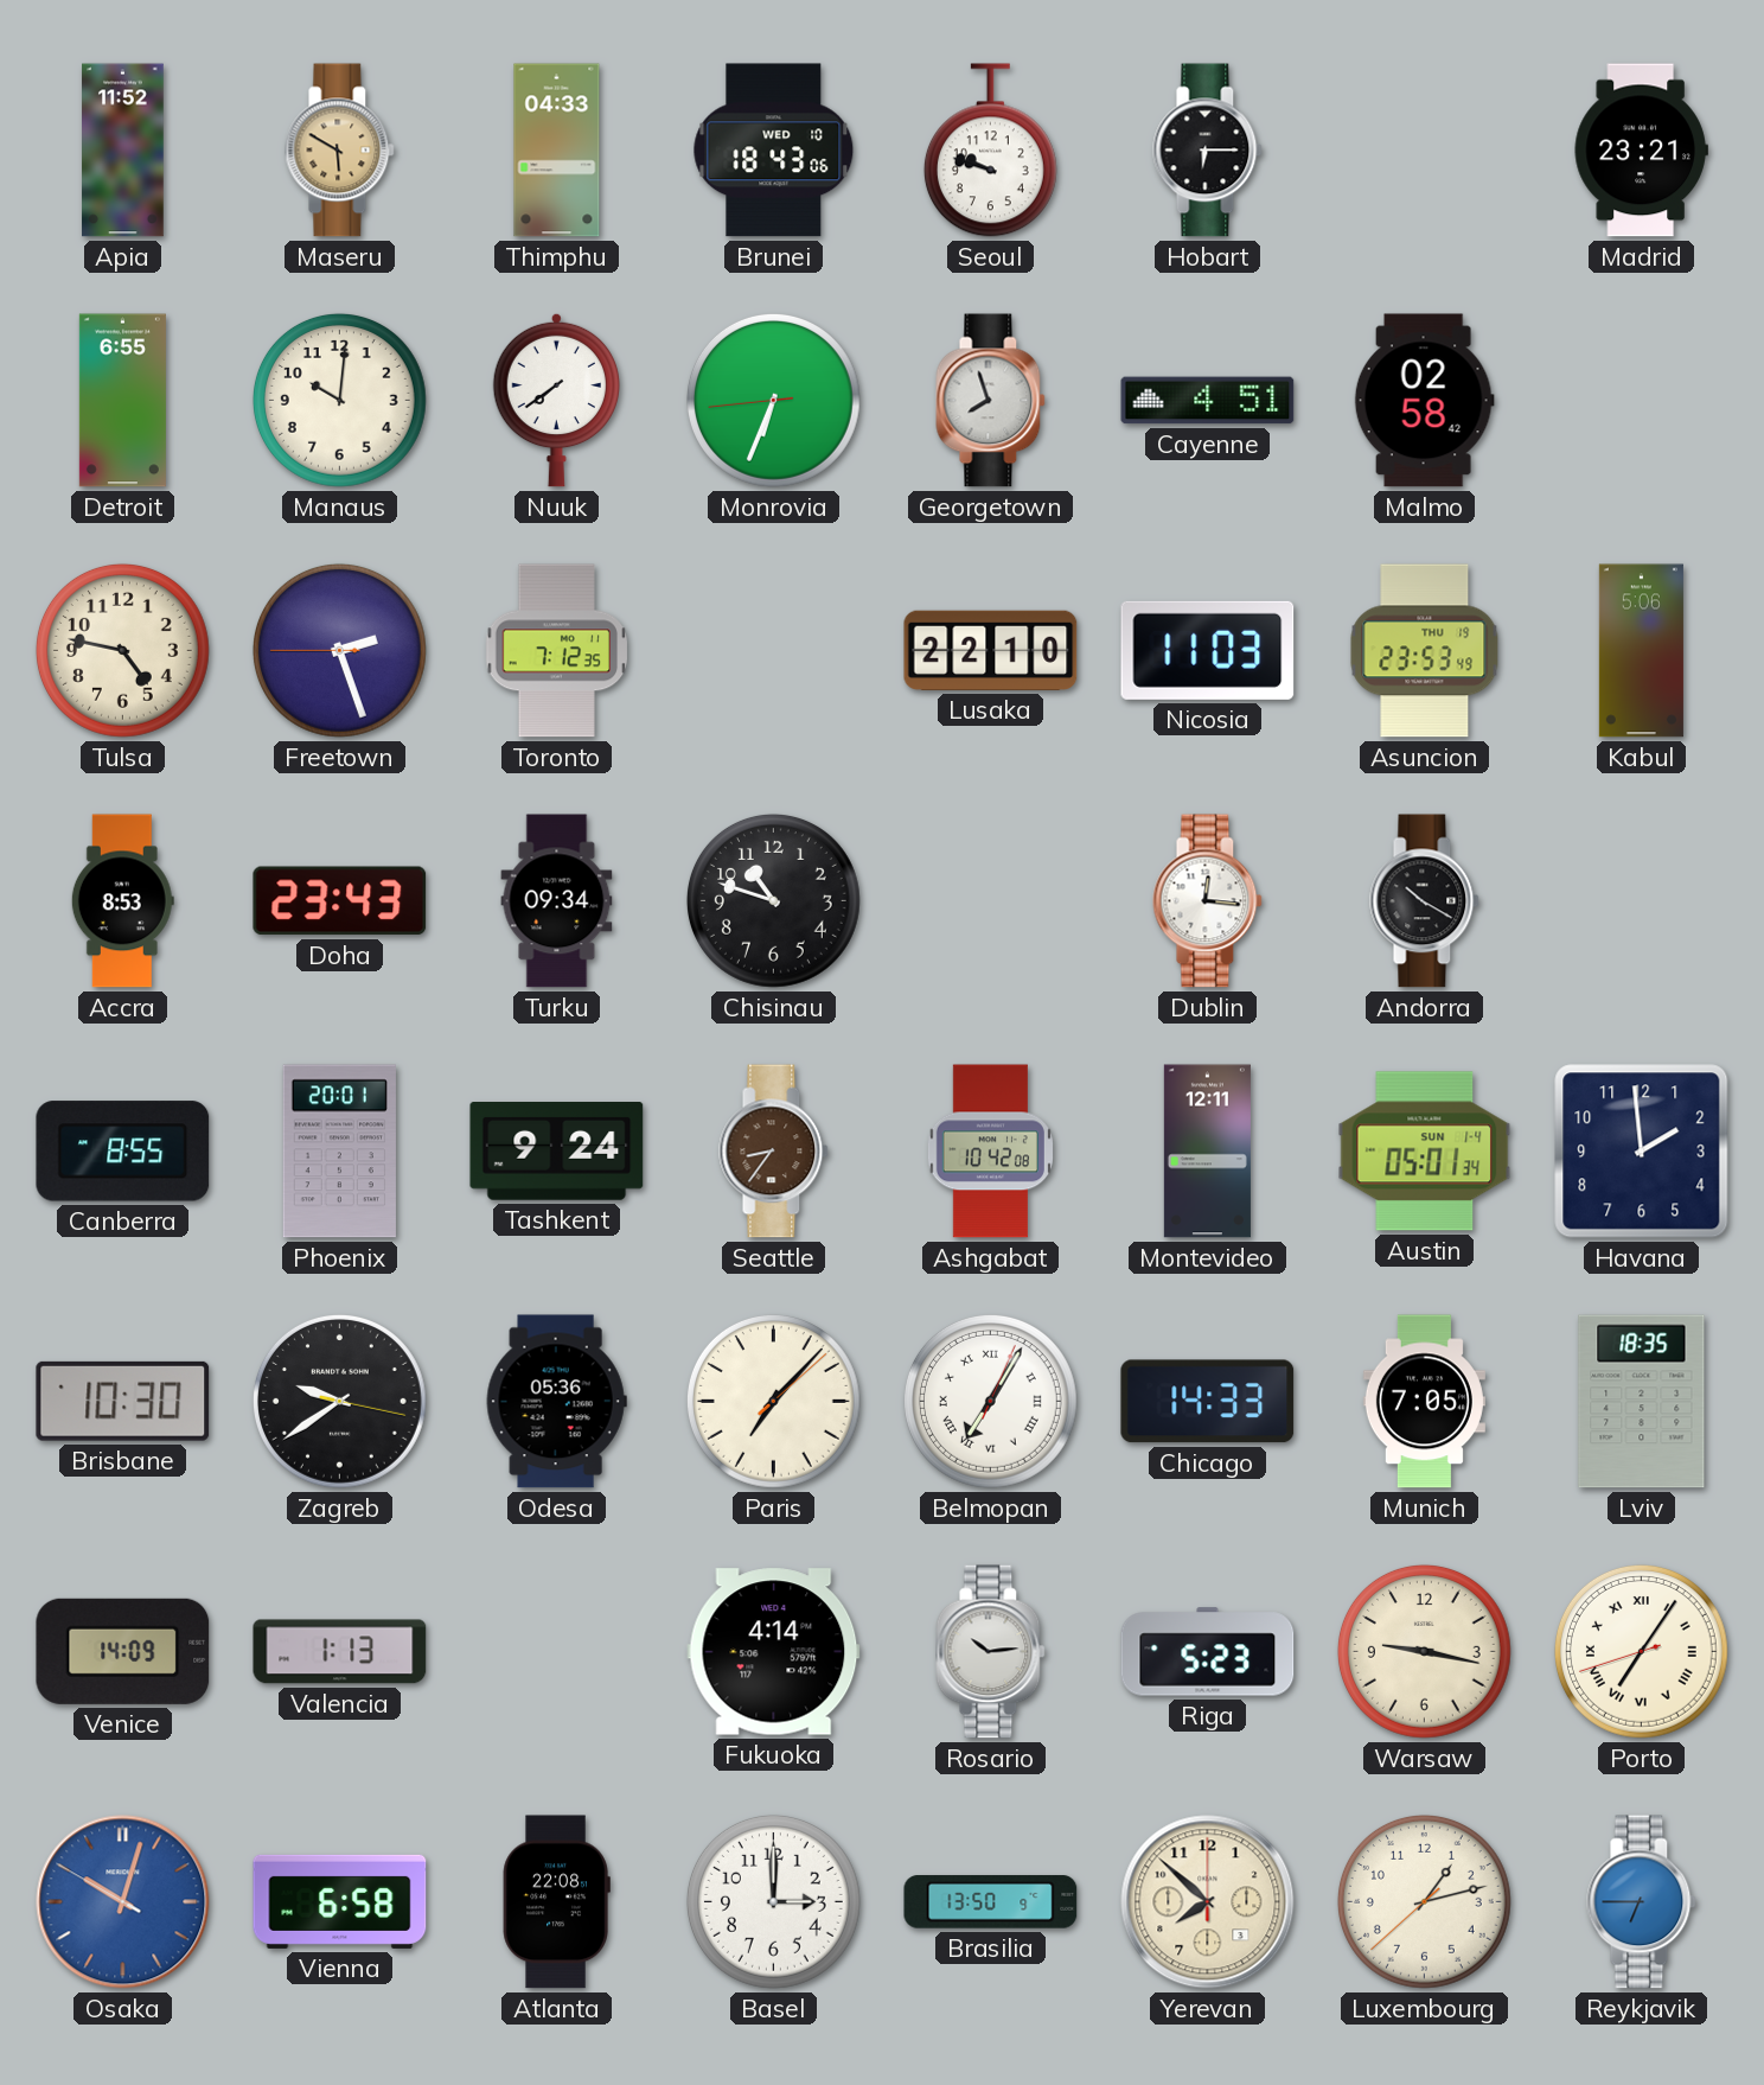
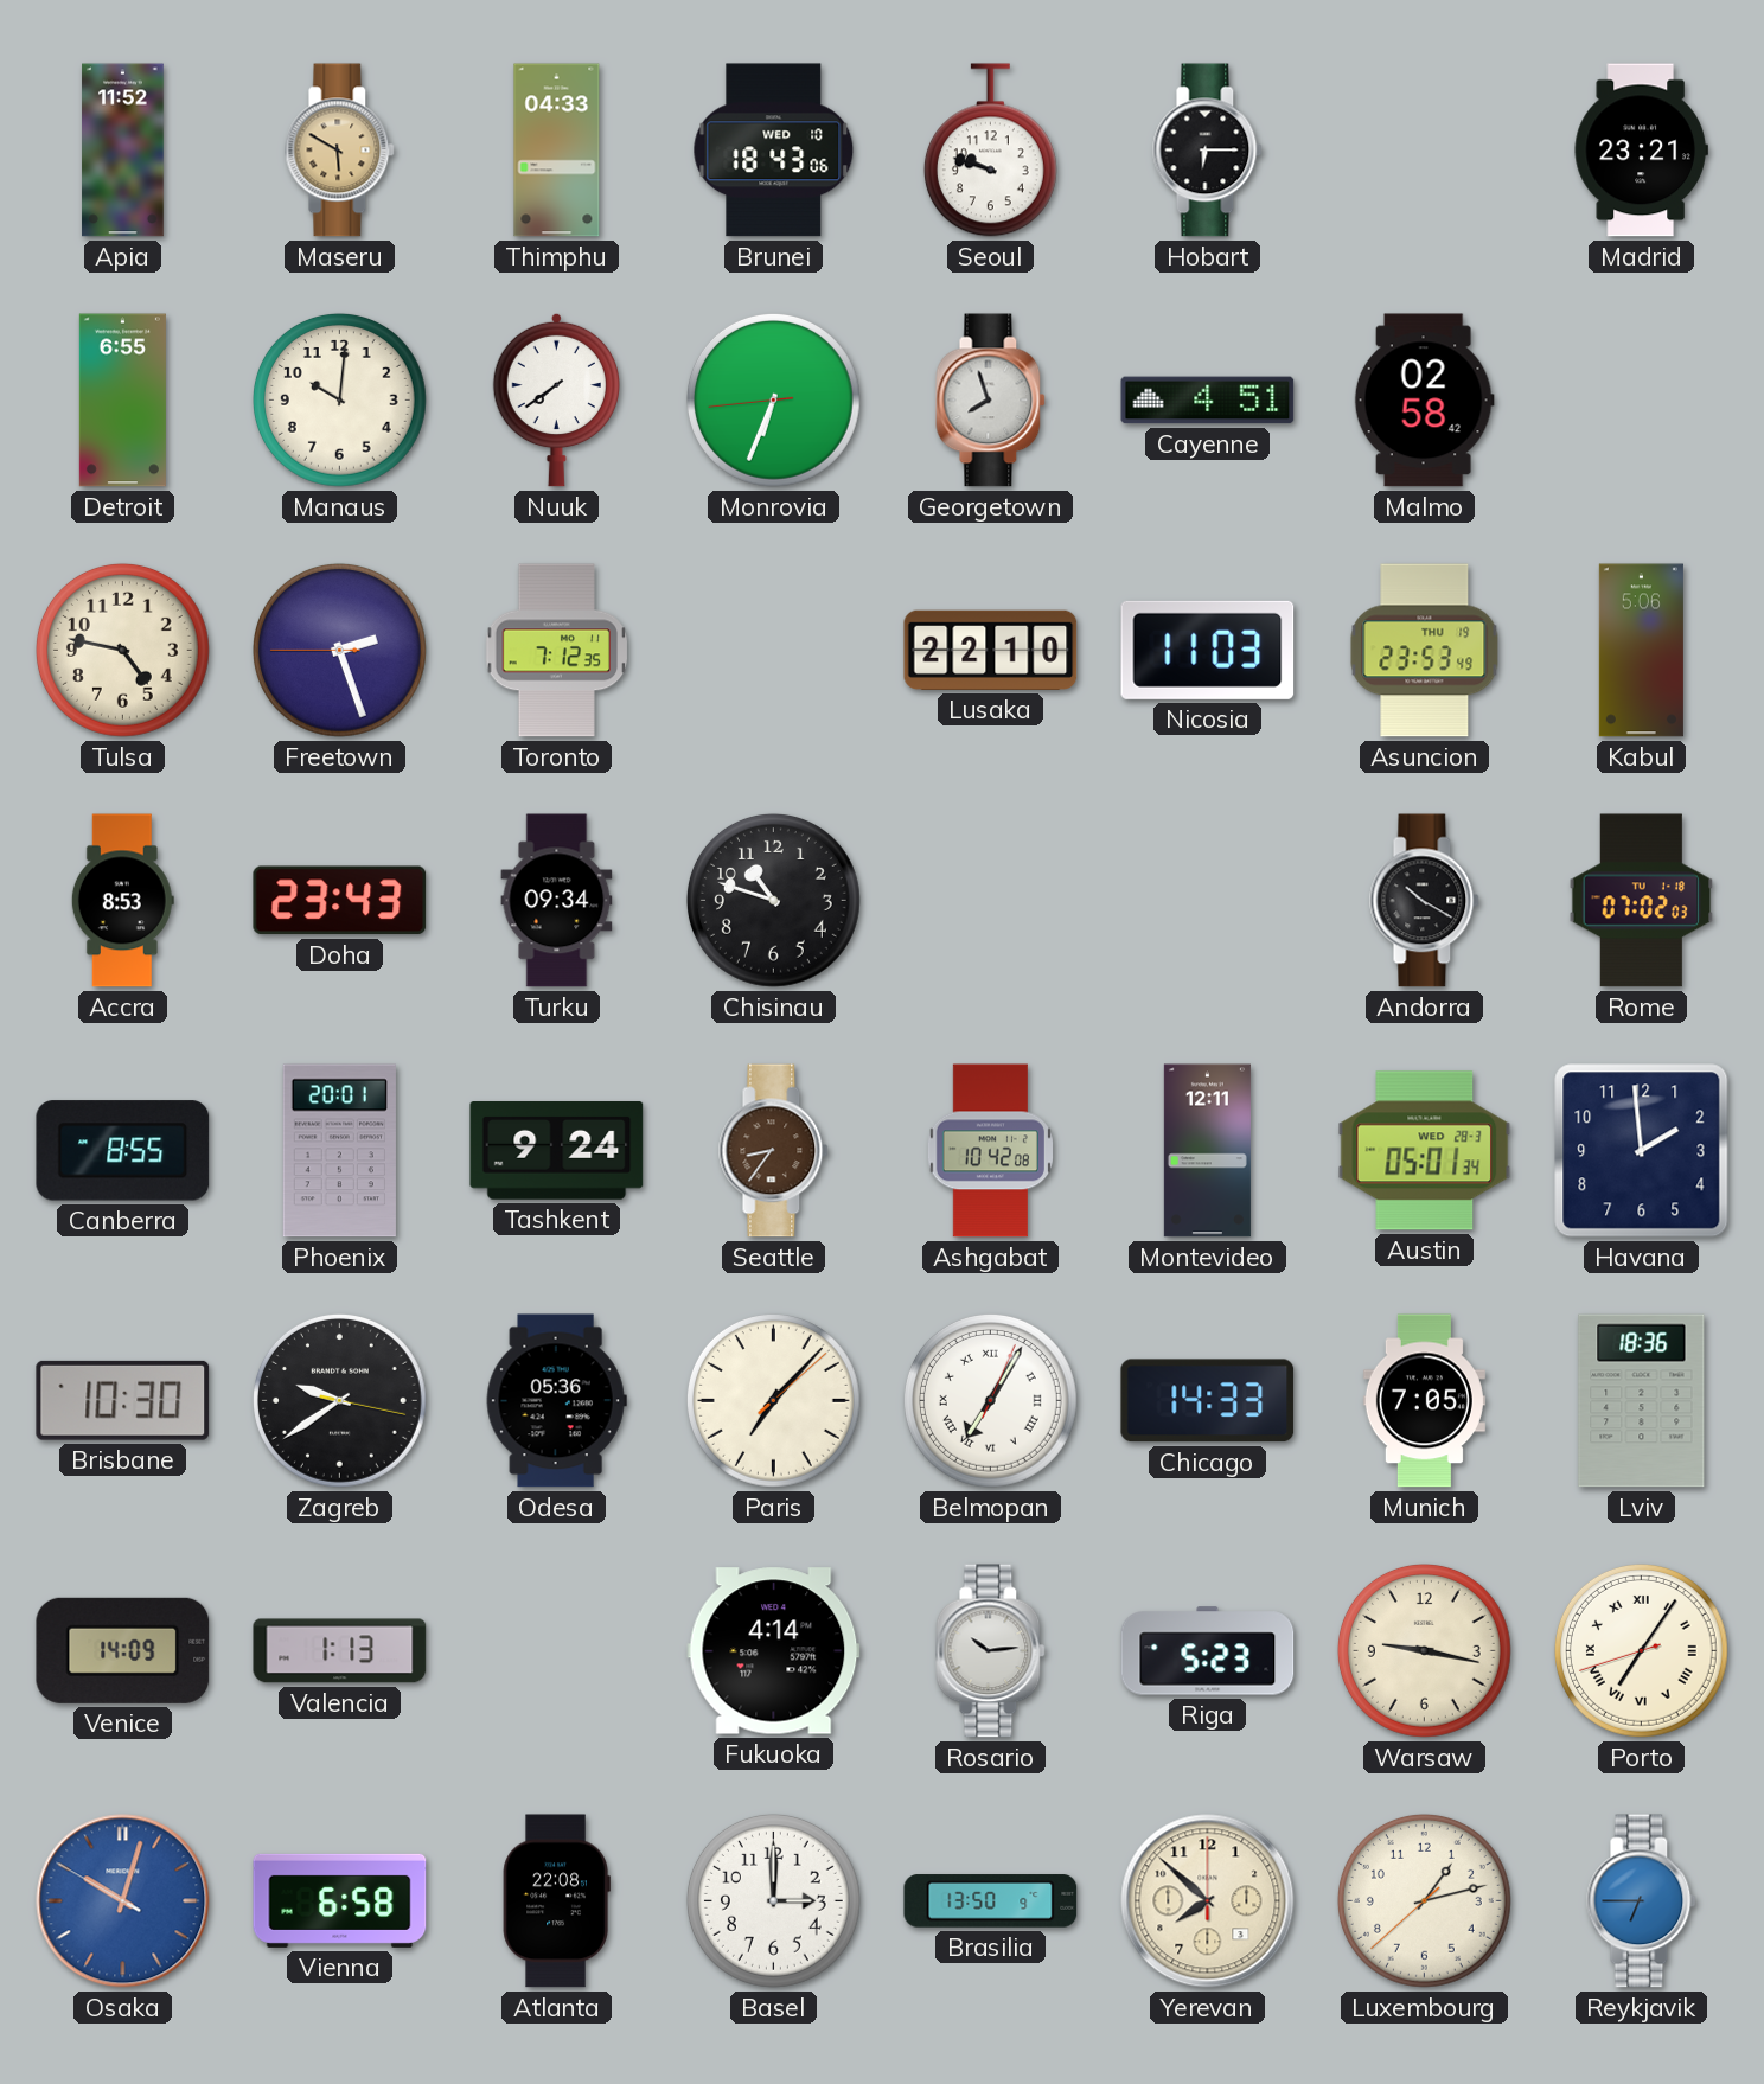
Dublin: 12:16 -> none (1208, 901)
Rome: none -> 07:02 (1642, 901)
Austin date: SUN 1-4 -> WED 28-3 (1425, 1151)
Lviv: 18:35 -> 18:36 (1642, 1401)
